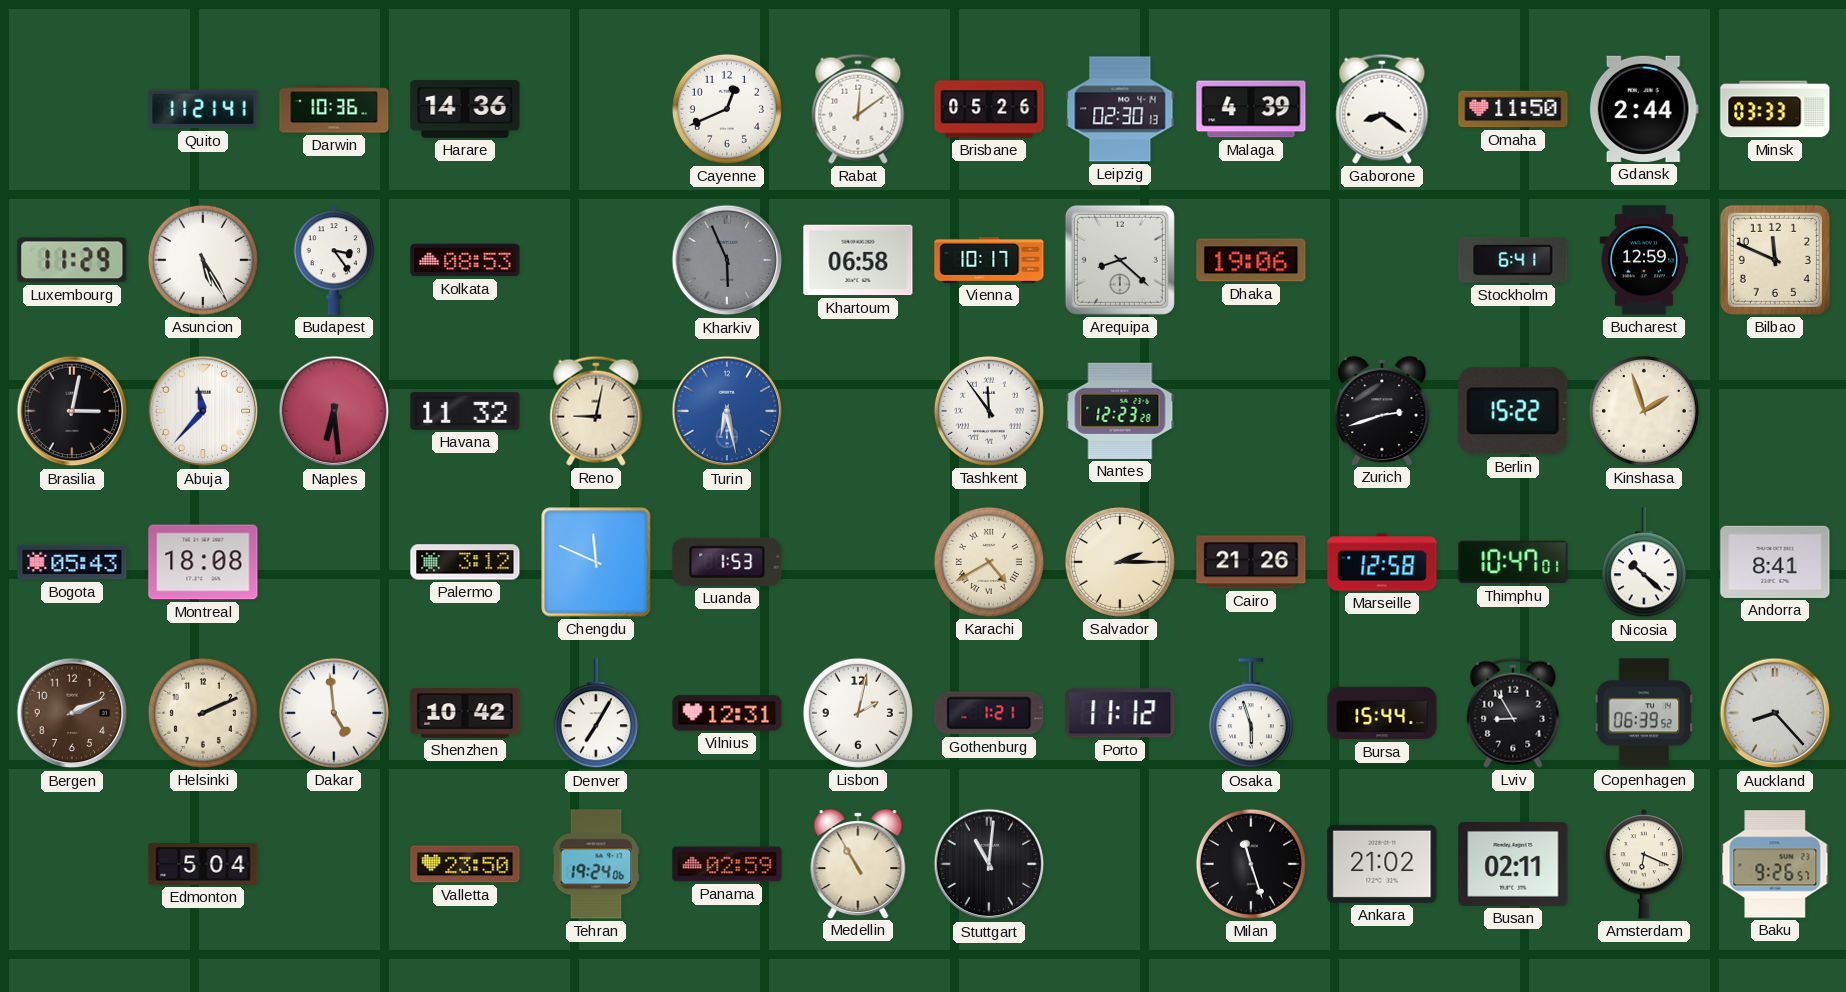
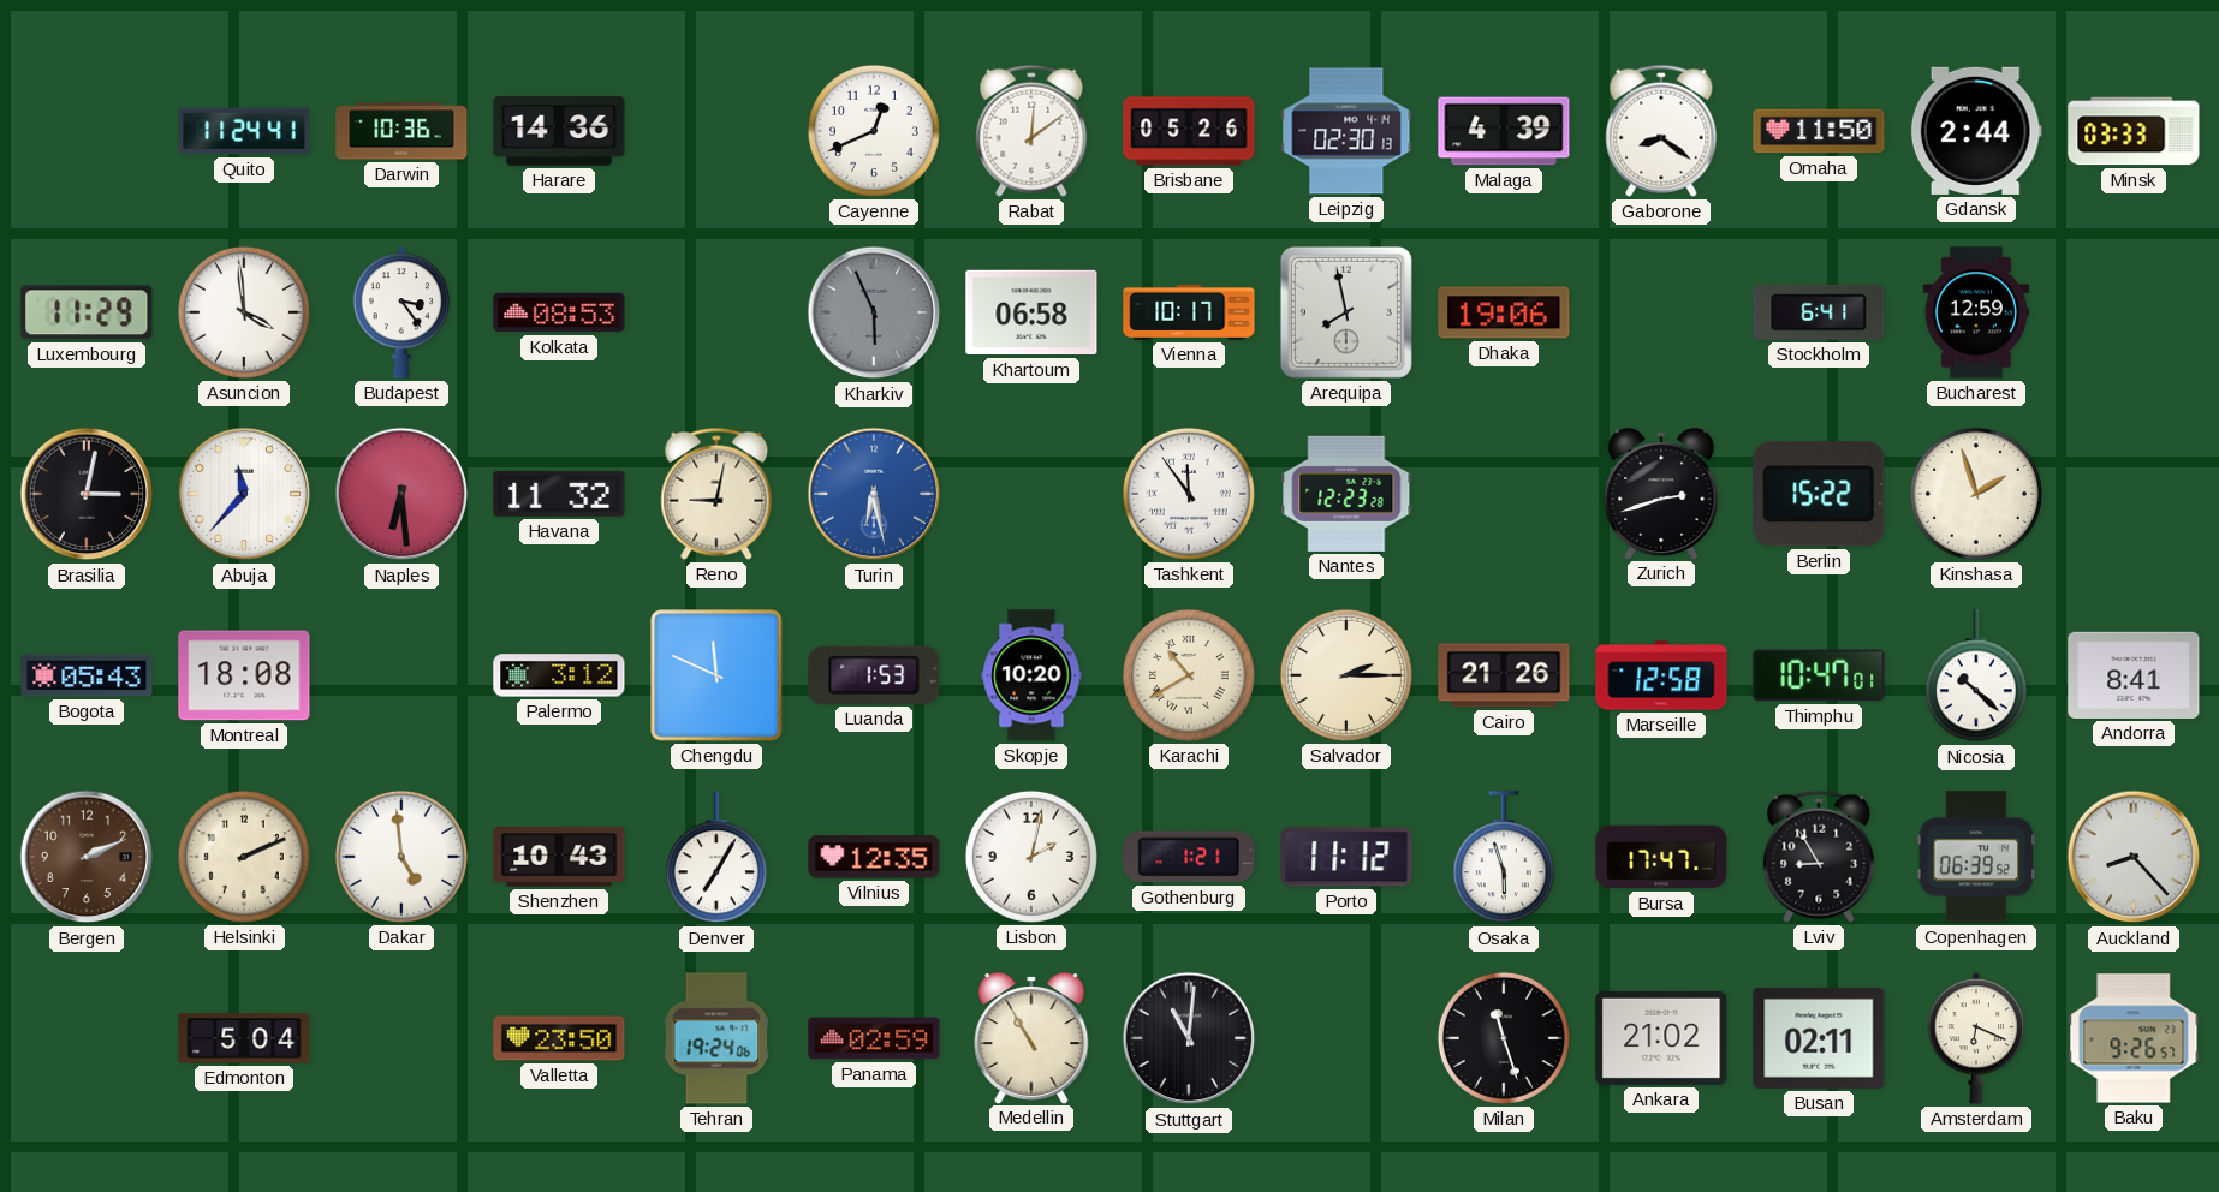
Quito: 11:21 -> 11:24 (244, 131)
Asuncion: 5:25 -> 3:59 (244, 312)
Arequipa: 8:22 -> 7:58 (1346, 312)
Bilbao: 11:49 -> none (1775, 260)
Skopje: none -> 10:20 (1031, 675)
Karachi: 4:40 -> 10:40 (1189, 675)
Shenzhen: 10:42 -> 10:43 (559, 857)
Vilnius: 12:31 -> 12:35 (874, 857)
Bursa: 15:44 -> 17:47 (1661, 857)
